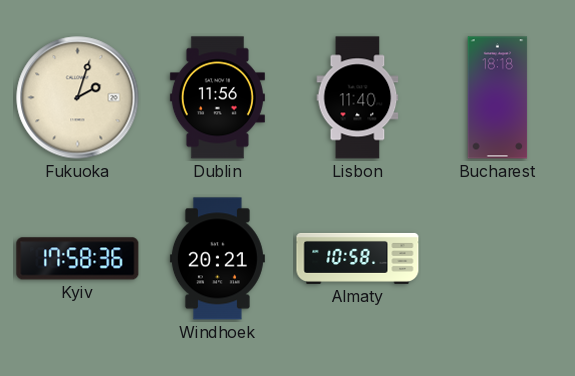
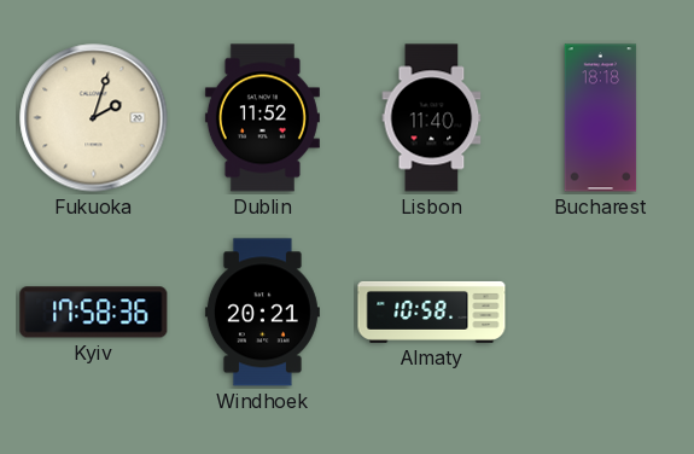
Dublin: 11:56 -> 11:52 (262, 118)
